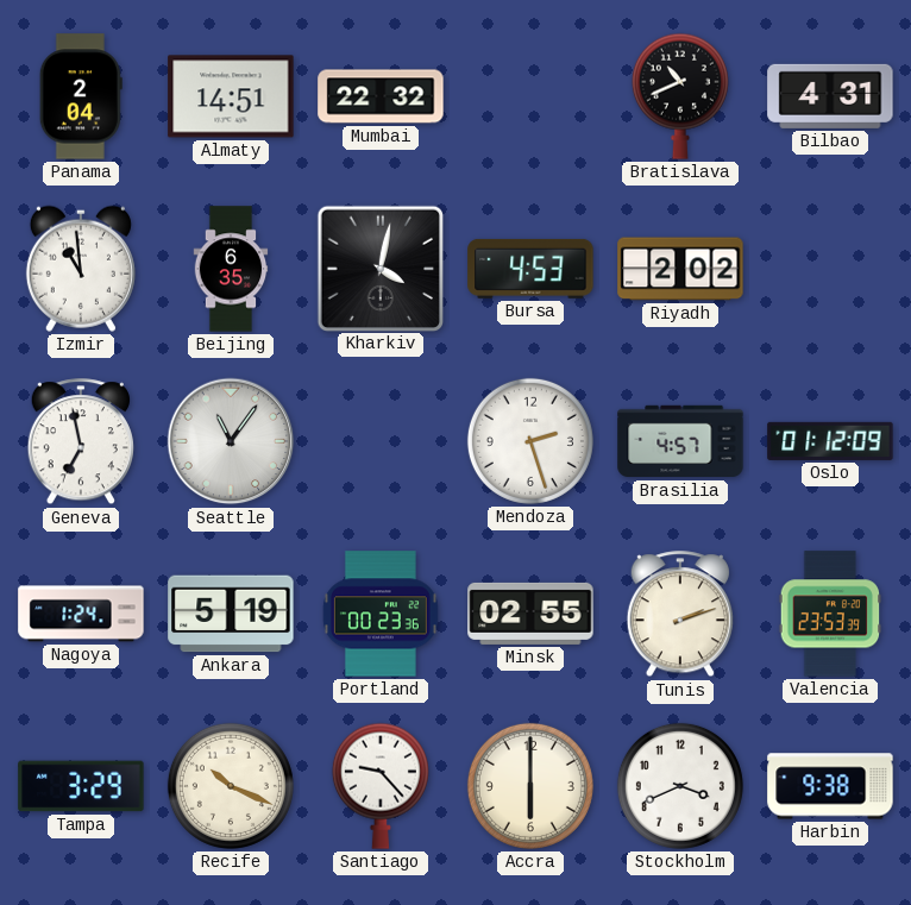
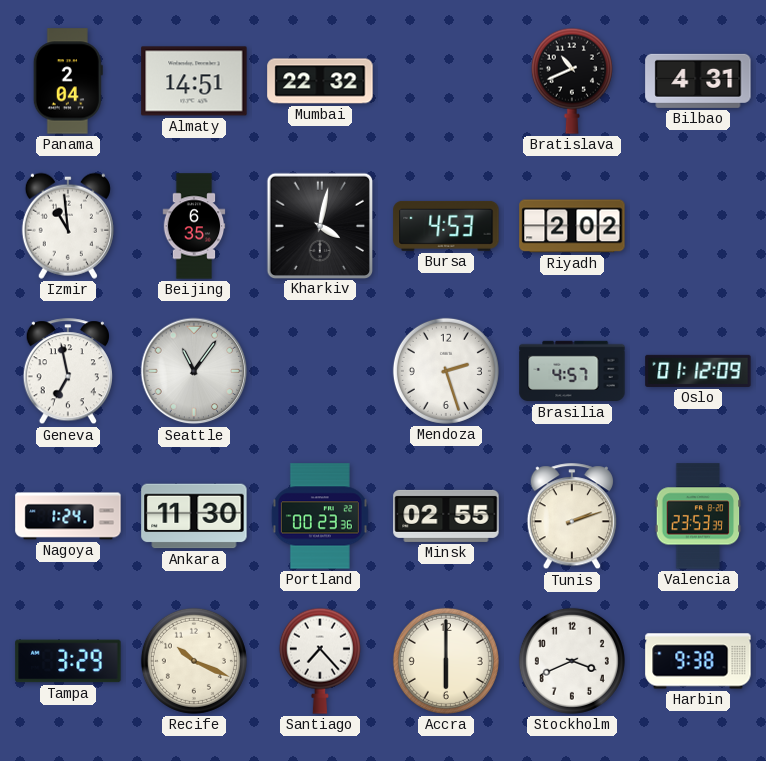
Ankara: 5:19 -> 11:30 (194, 516)
Santiago: 9:23 -> 7:23 (320, 661)
